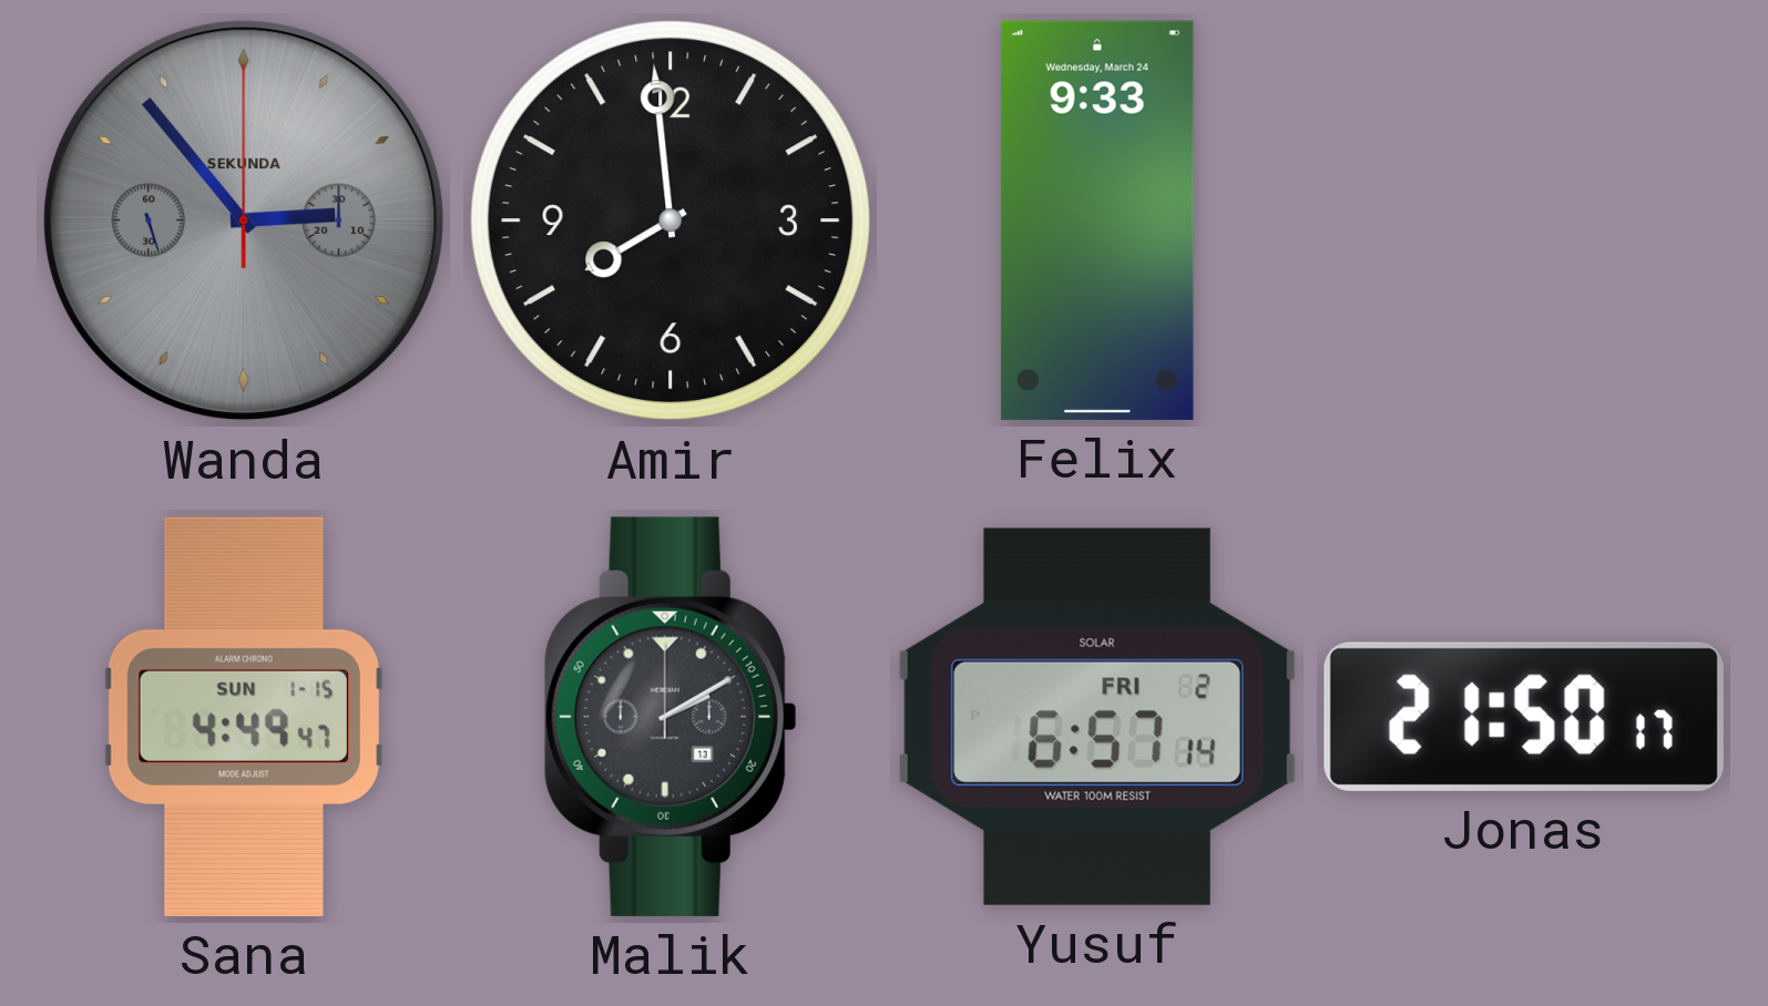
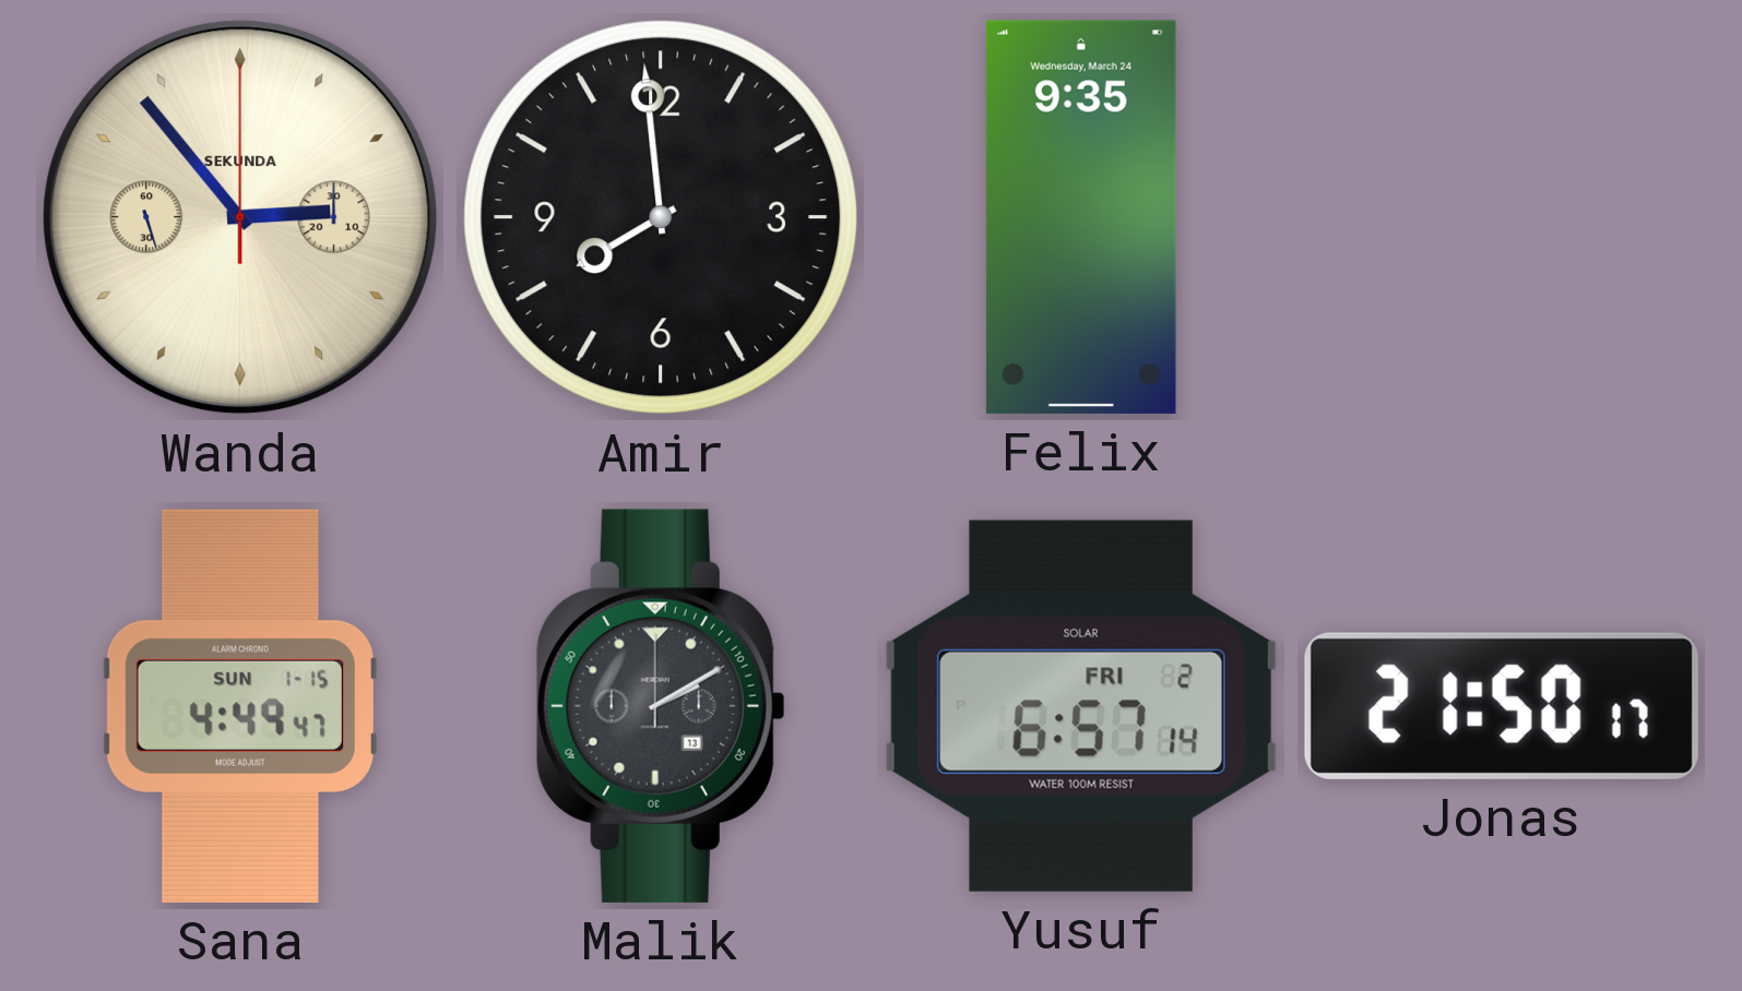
Wanda dial: grey -> cream (240, 217)
Felix: 9:33 -> 9:35 (1081, 217)
